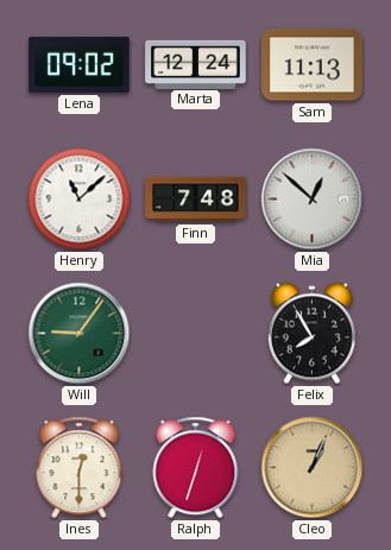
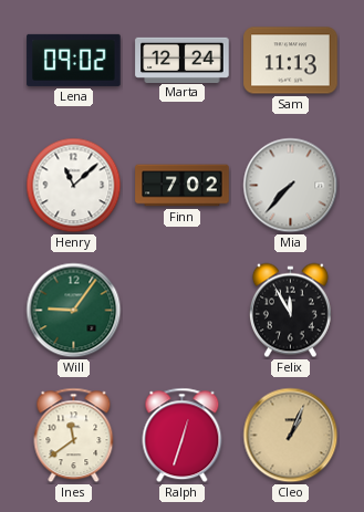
Finn: 7:48 -> 7:02 (183, 186)
Mia: 12:52 -> 7:37 (291, 186)
Felix: 7:55 -> 11:55 (290, 311)
Ines: 12:30 -> 11:39 (74, 436)
